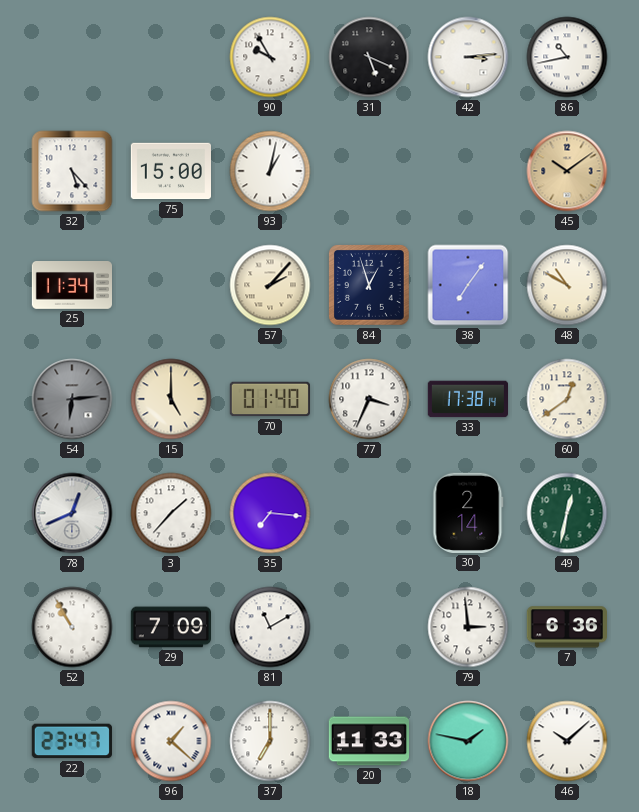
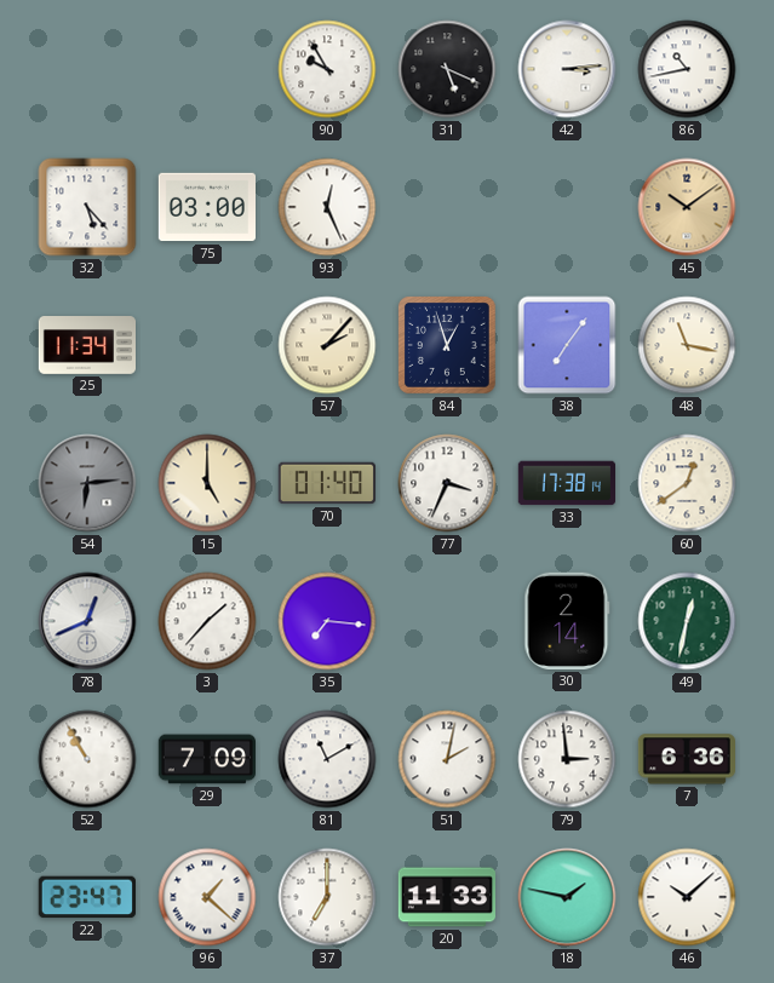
75: 15:00 -> 03:00 (206, 207)
93: 1:02 -> 12:26 (327, 207)
48: 10:50 -> 11:17 (687, 345)
51: none -> 2:02 (447, 759)
